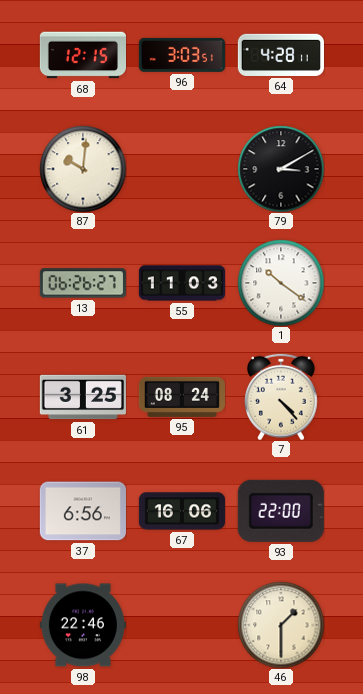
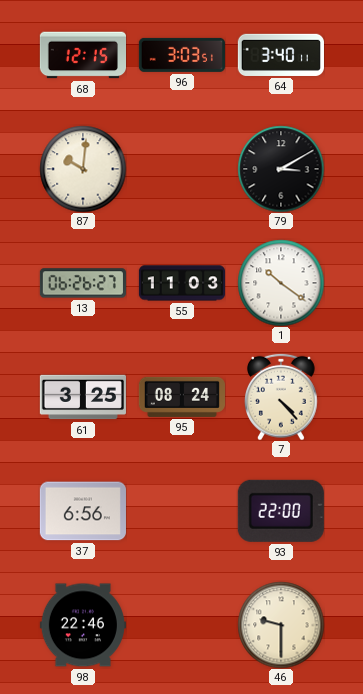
64: 4:28 -> 3:40 (281, 55)
67: 16:06 -> none (181, 511)
46: 1:30 -> 9:30 (281, 625)
